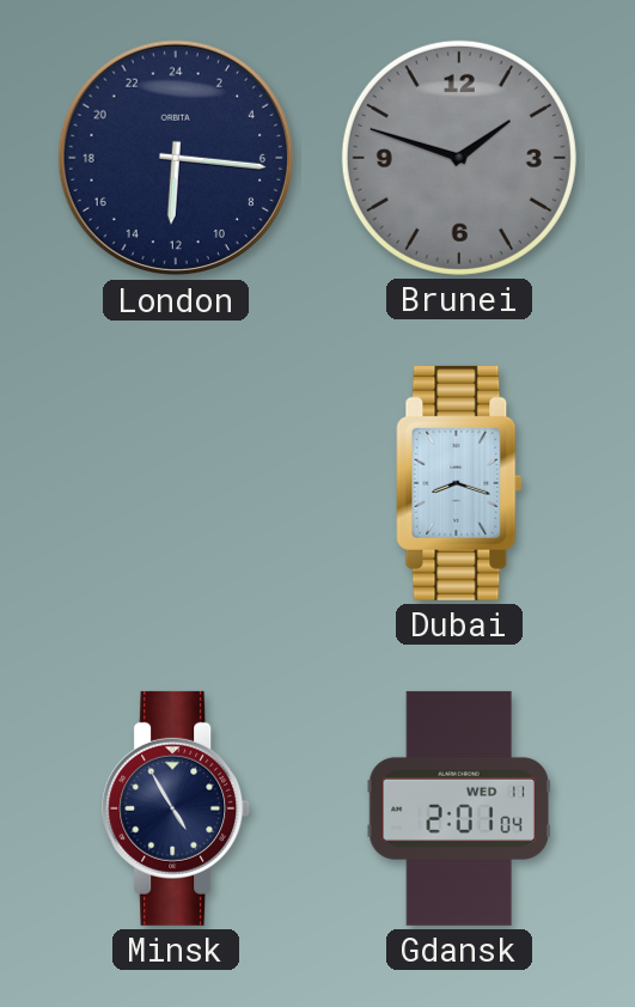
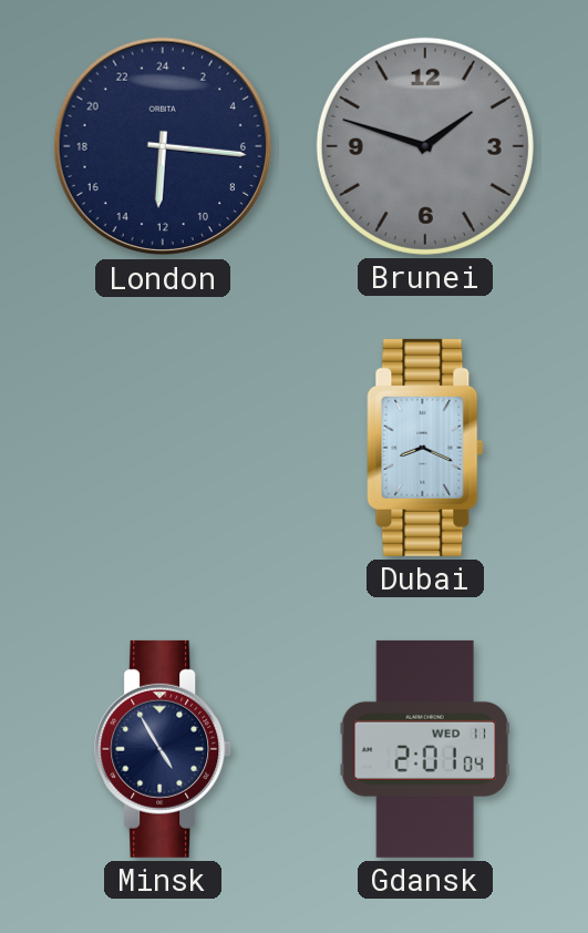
Dubai: 8:18 -> 8:19 (425, 448)
